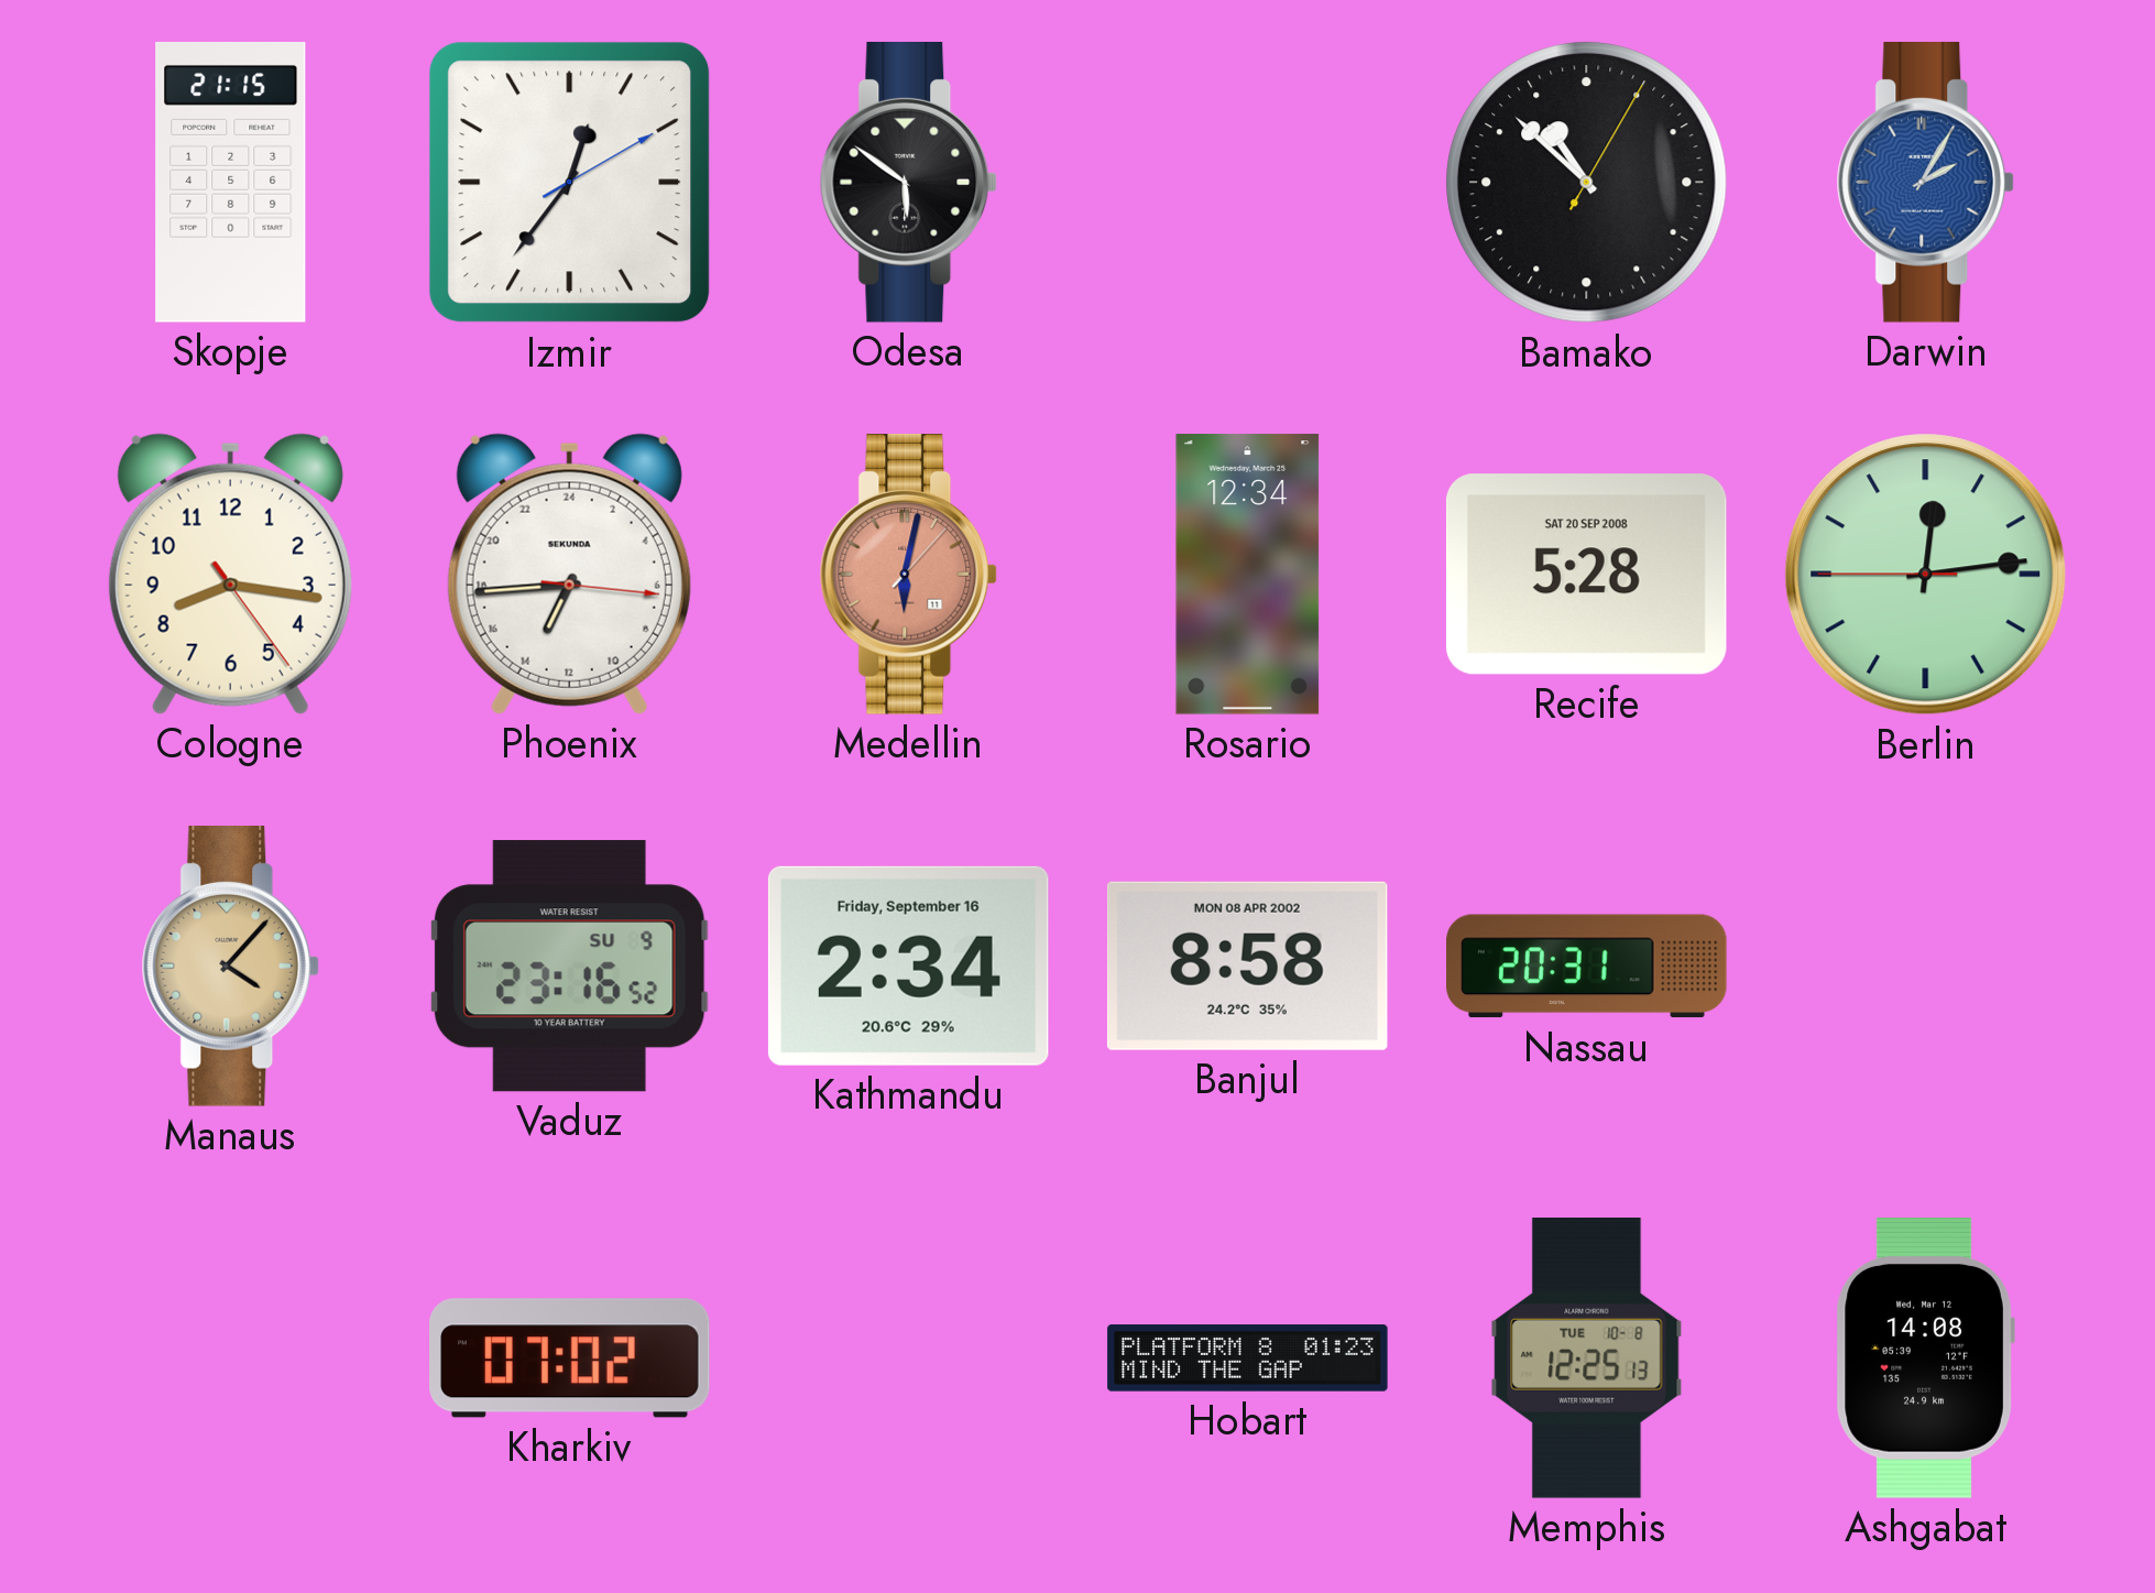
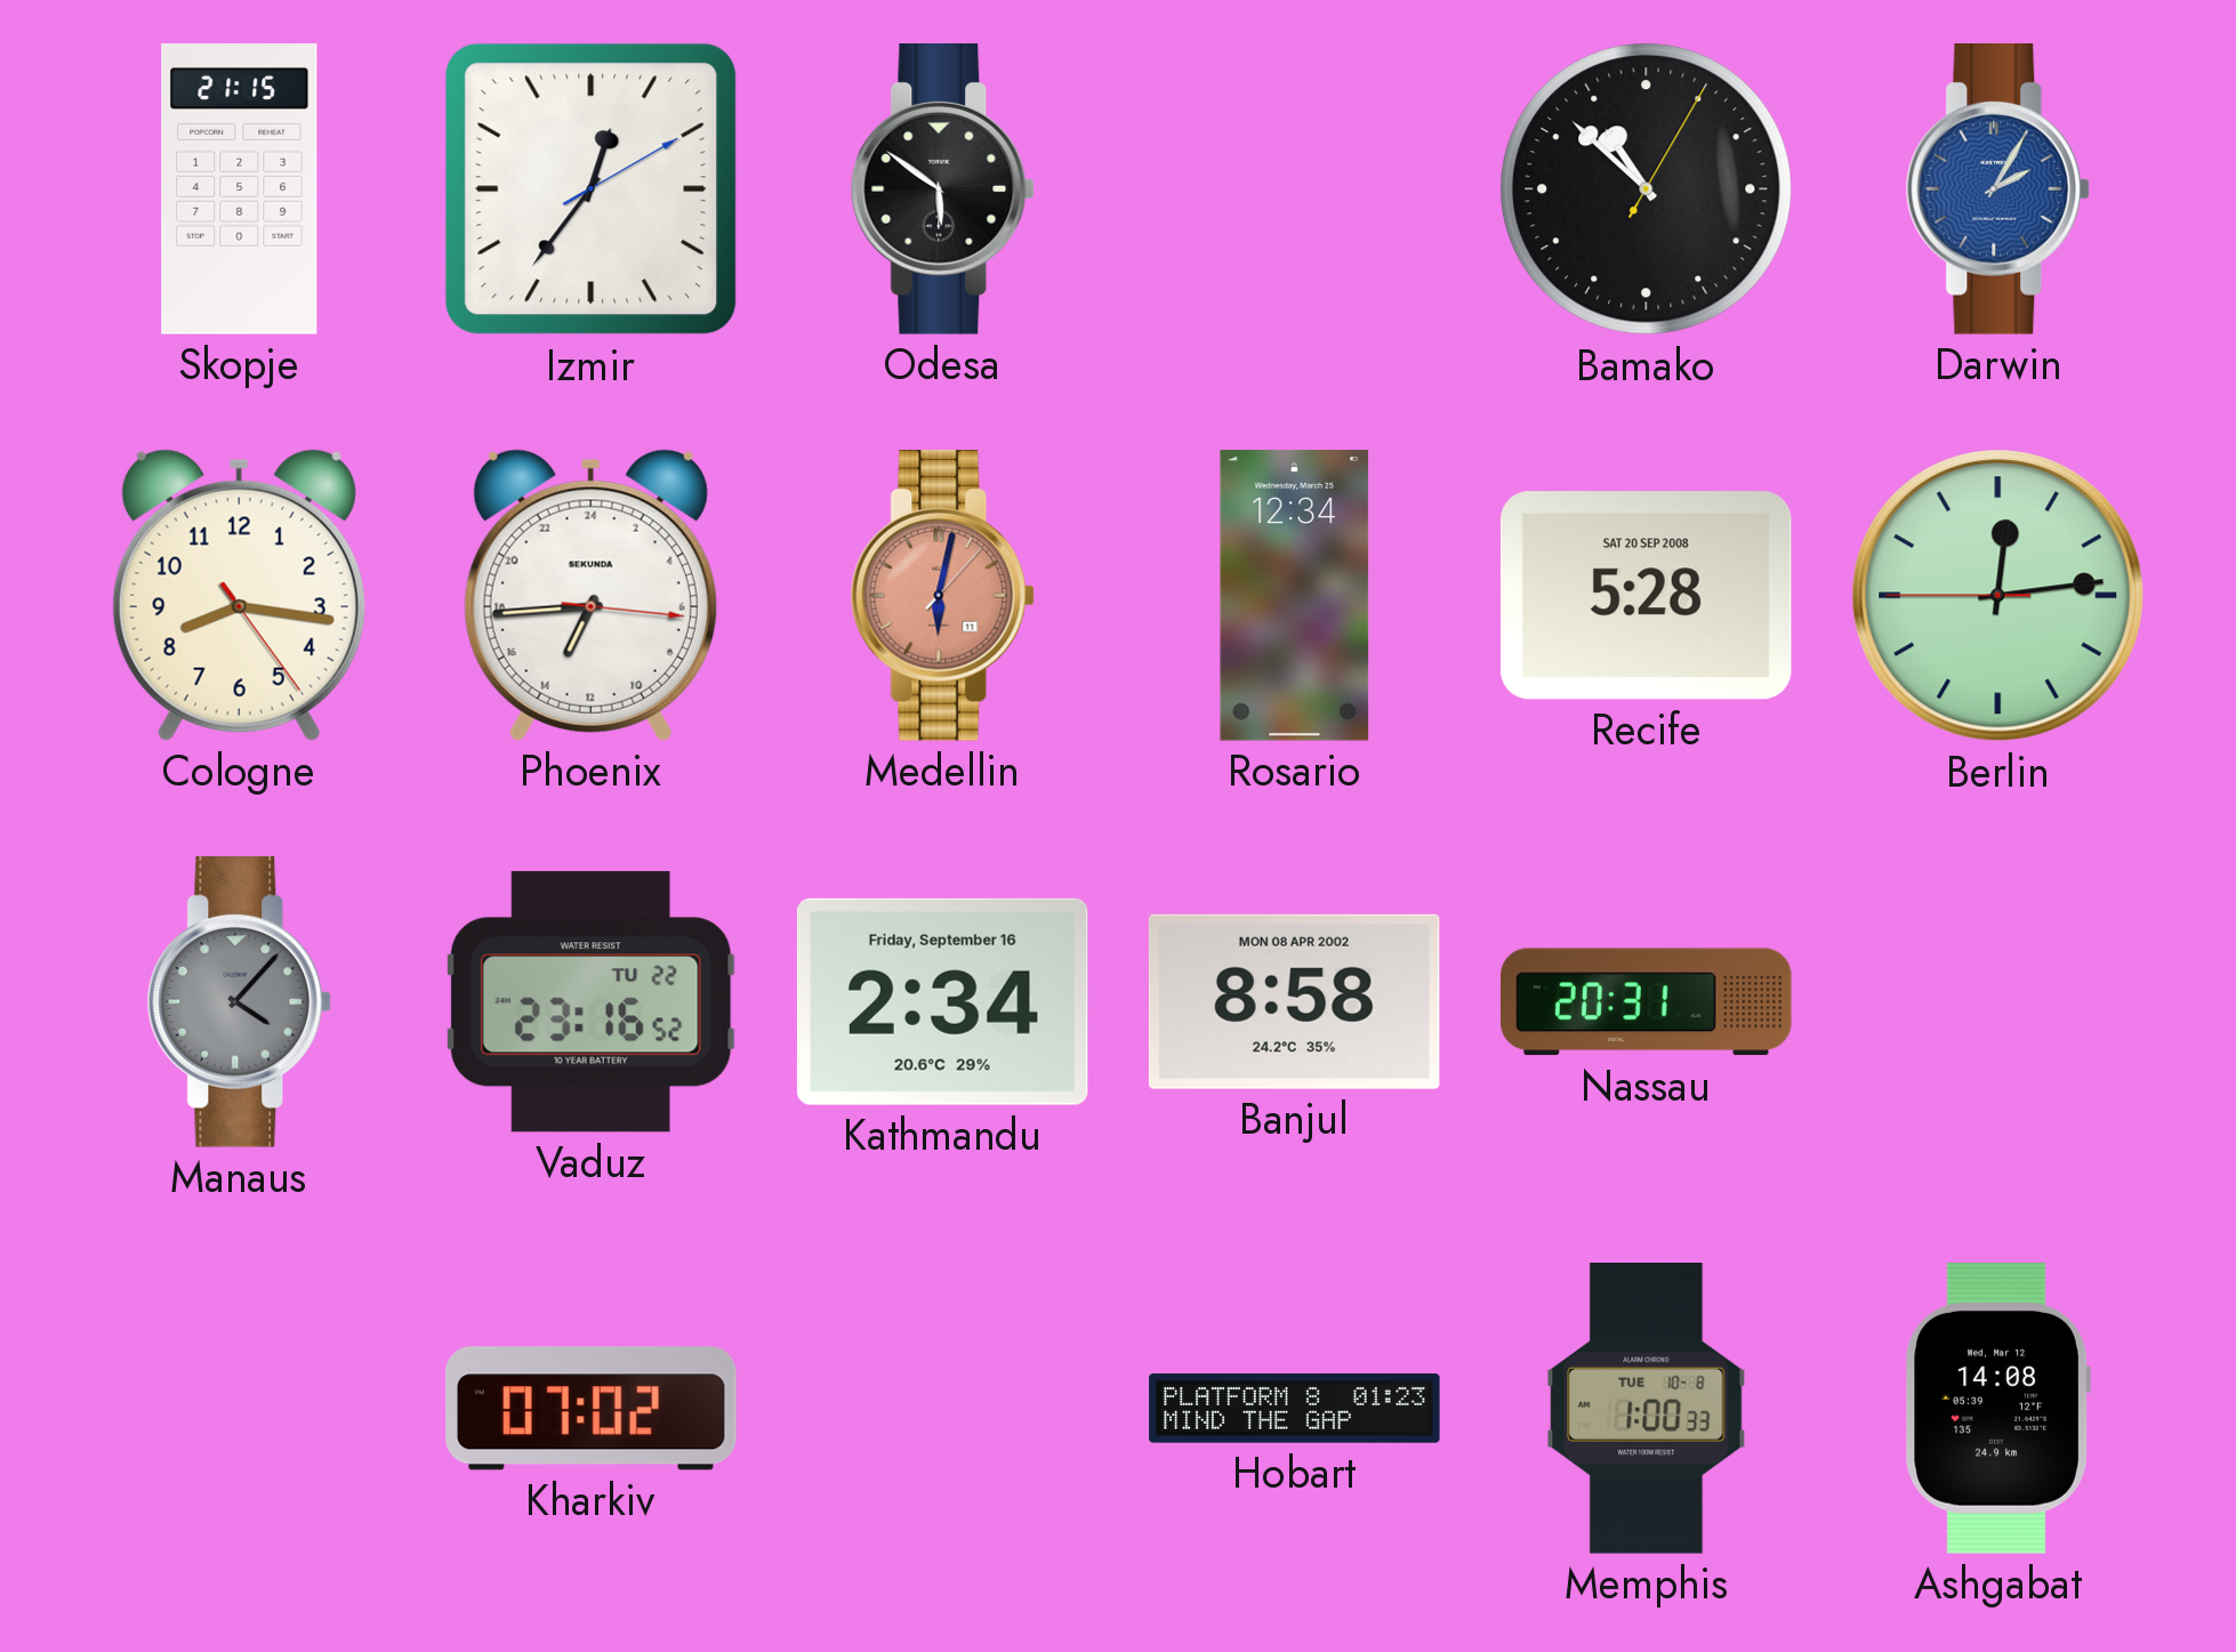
Manaus dial: champagne -> grey (240, 1002)
Vaduz date: SU 9 -> TU 22 (590, 1002)
Memphis: 12:25 -> 1:00 (1647, 1409)
